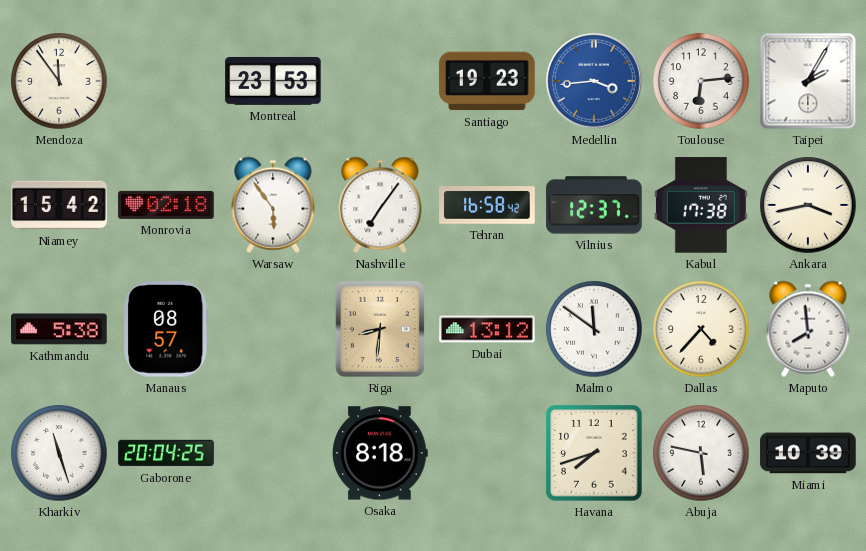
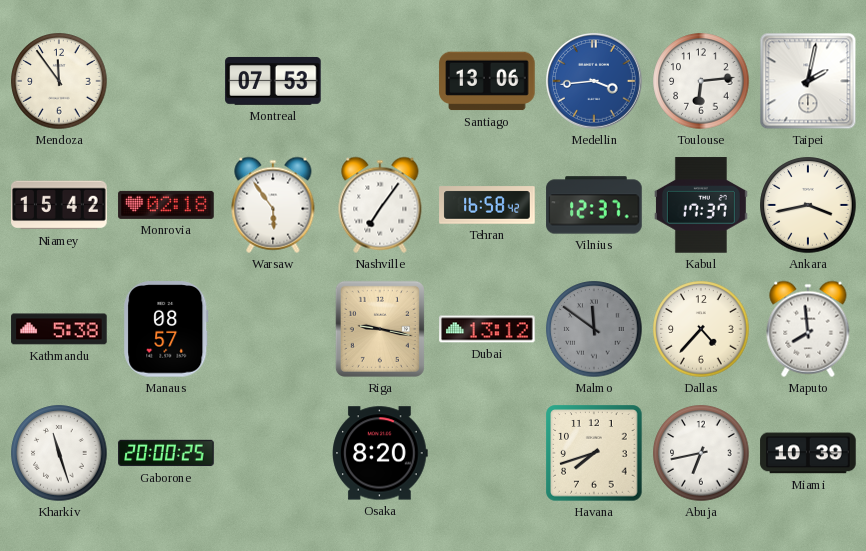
Montreal: 23:53 -> 07:53 (273, 81)
Santiago: 19:23 -> 13:06 (487, 81)
Taipei: 2:05 -> 2:02 (808, 81)
Kabul: 17:38 -> 17:37 (701, 205)
Riga: 8:31 -> 9:17 (380, 329)
Malmo dial: white -> grey (594, 329)
Gaborone: 20:04 -> 20:00 (166, 453)
Osaka: 8:18 -> 8:20 (380, 453)
Abuja: 5:47 -> 6:43 (701, 453)
